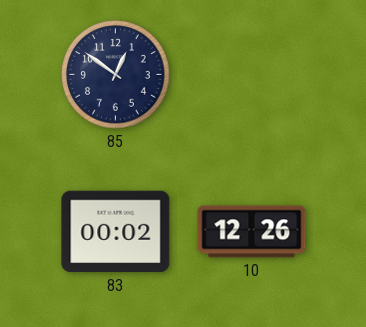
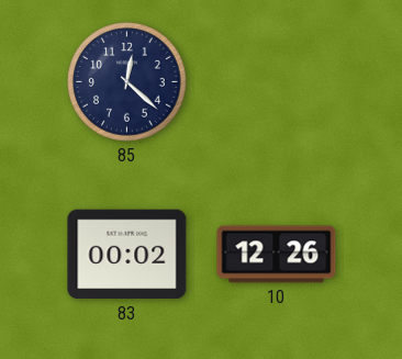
85: 12:51 -> 12:22 (127, 82)
